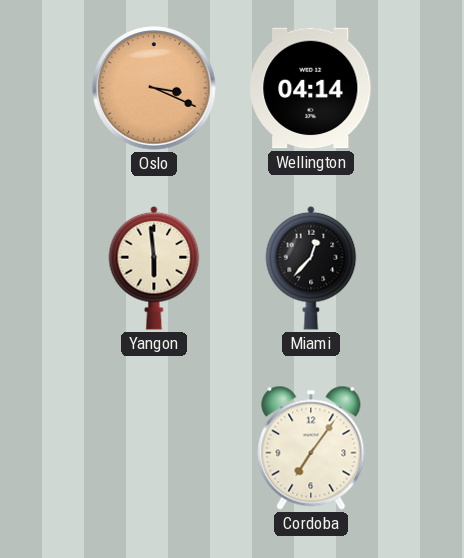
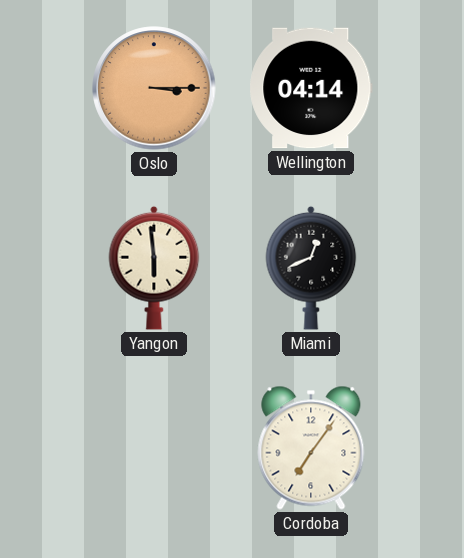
Oslo: 3:19 -> 3:15 (154, 88)
Miami: 12:37 -> 12:41 (311, 268)
